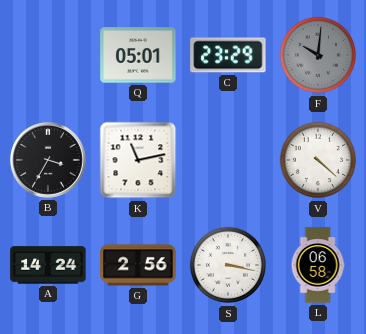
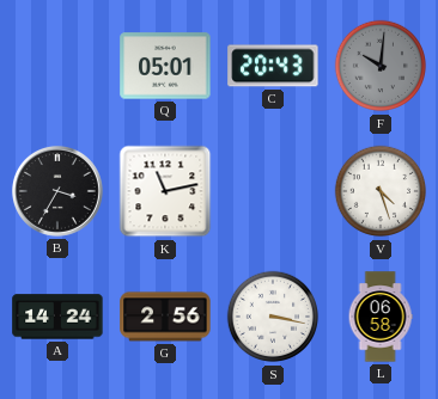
C: 23:29 -> 20:43 (273, 66)
V: 4:22 -> 4:27 (381, 191)
